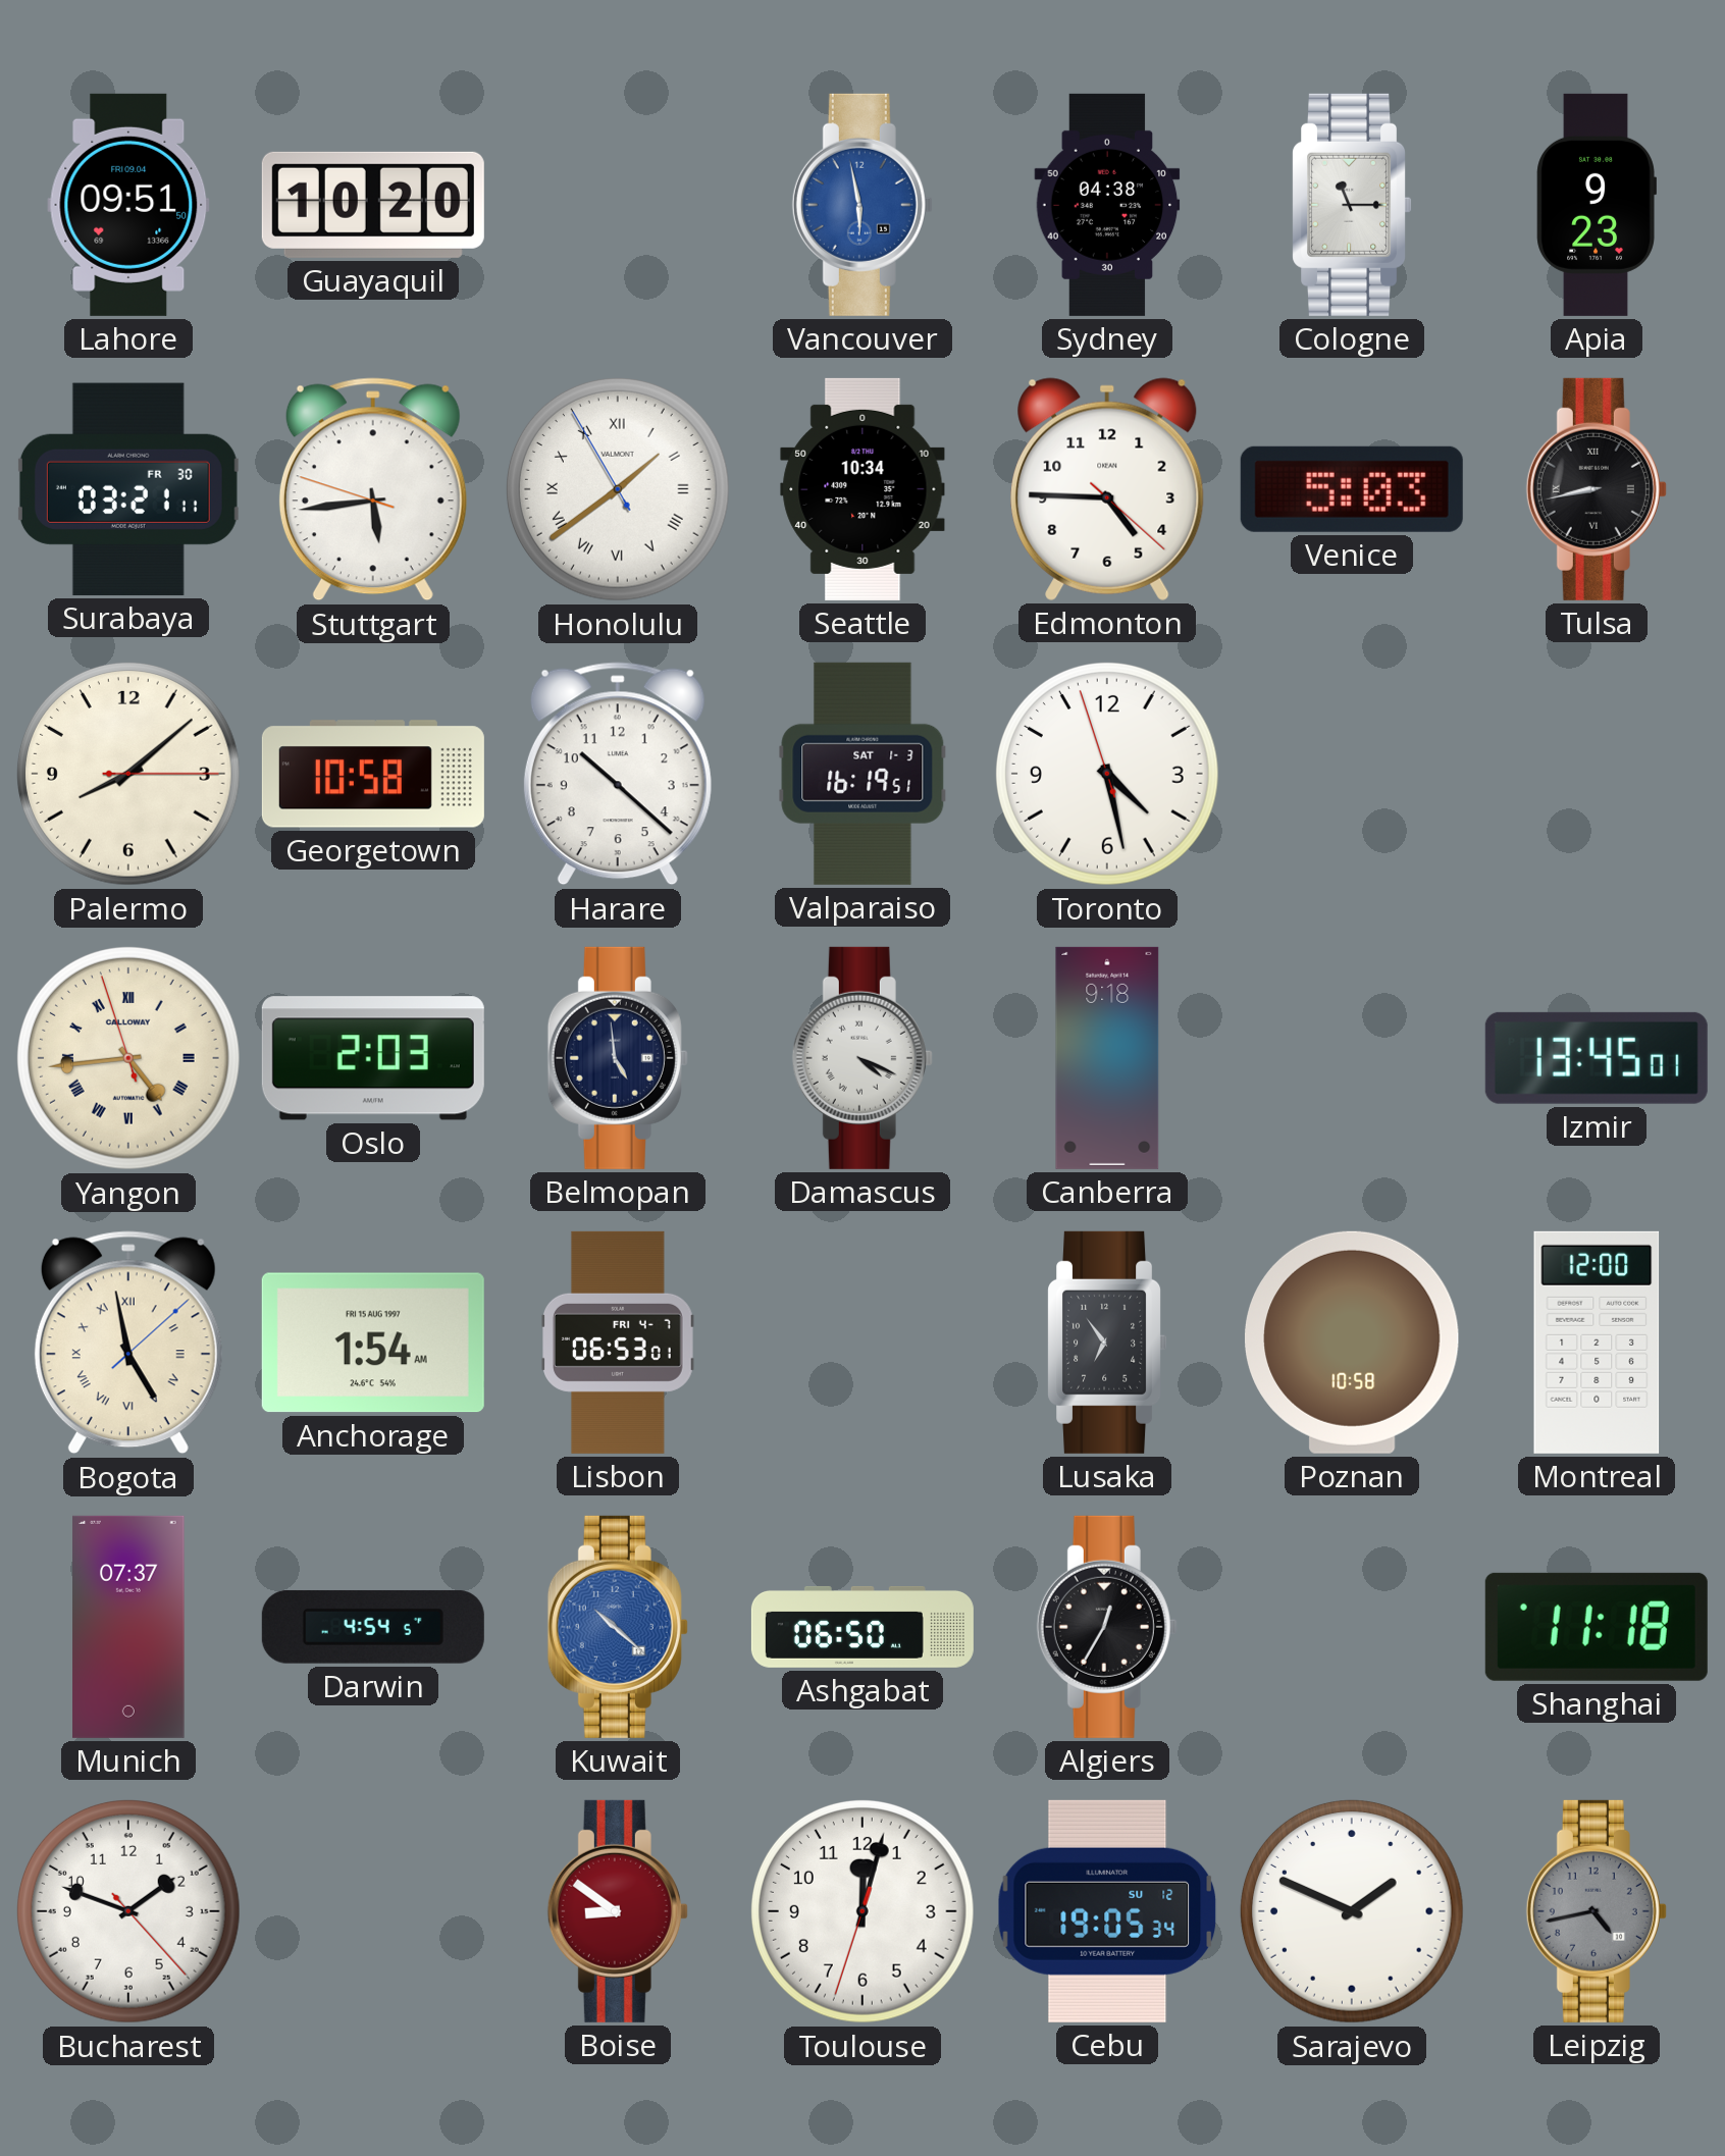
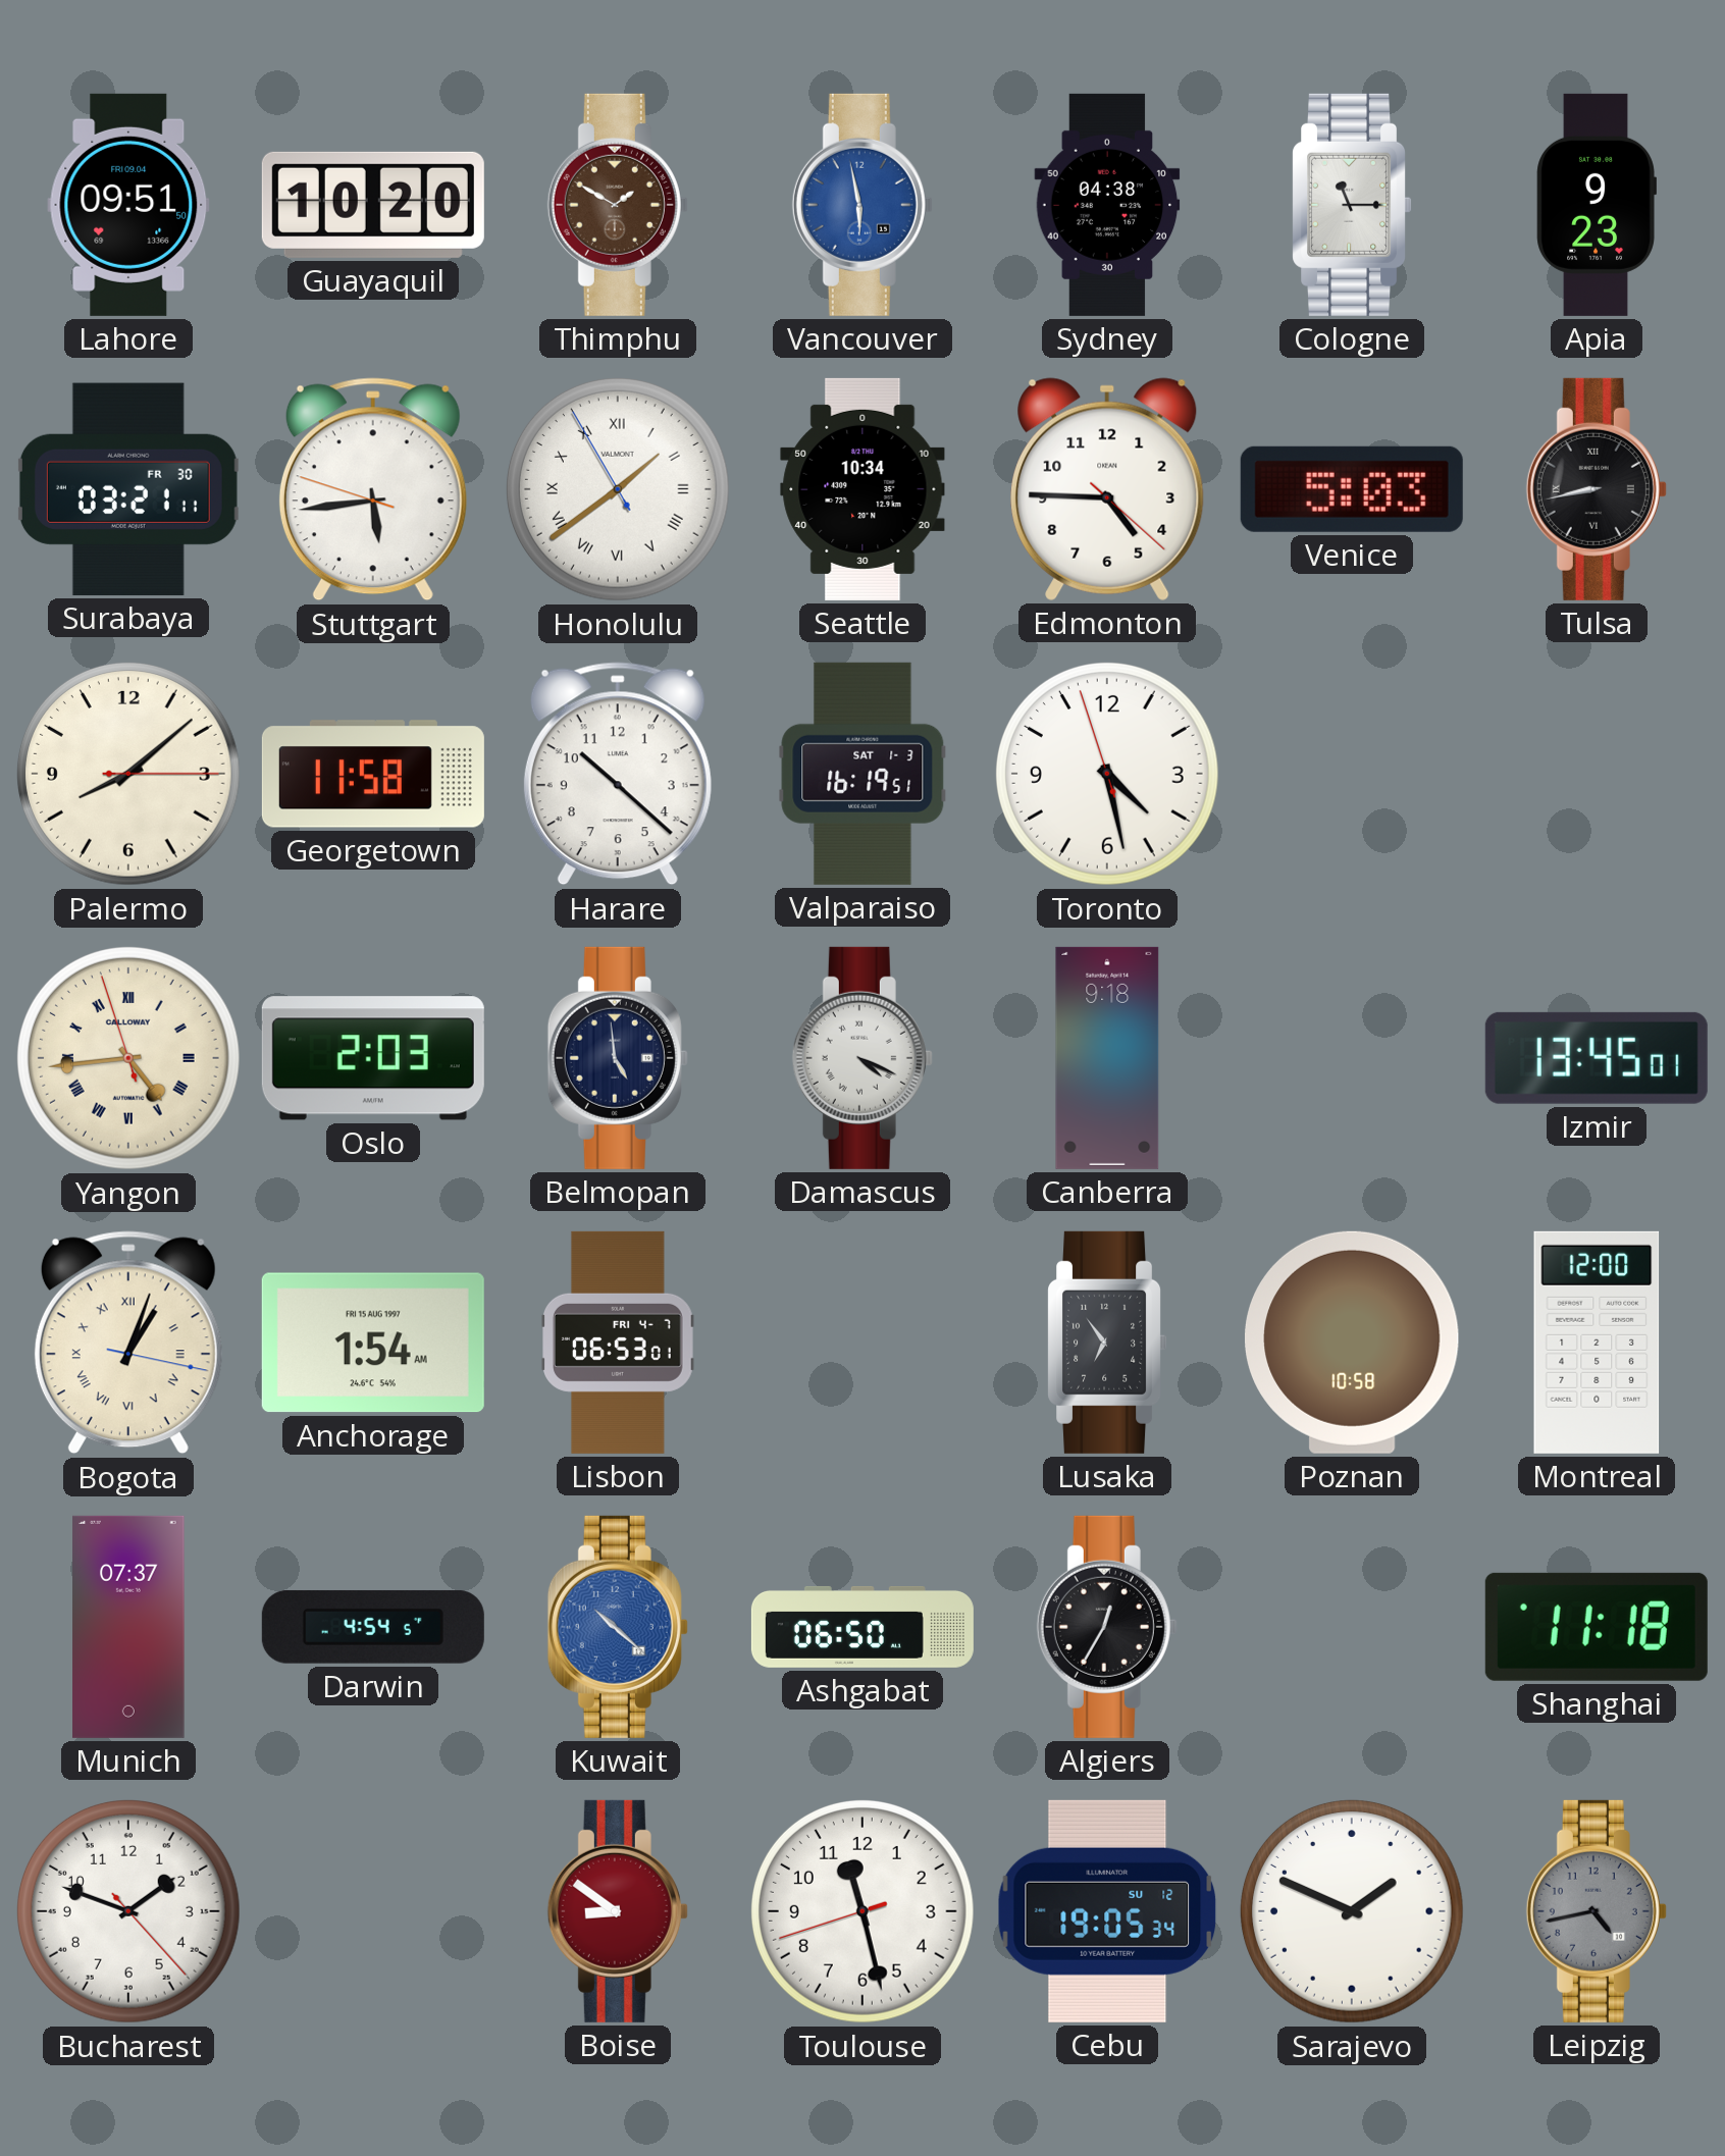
Thimphu: none -> 1:50 (618, 205)
Georgetown: 10:58 -> 11:58 (373, 774)
Bogota: 4:58 -> 1:03 (128, 1343)
Toulouse: 12:02 -> 11:27 (862, 1911)
